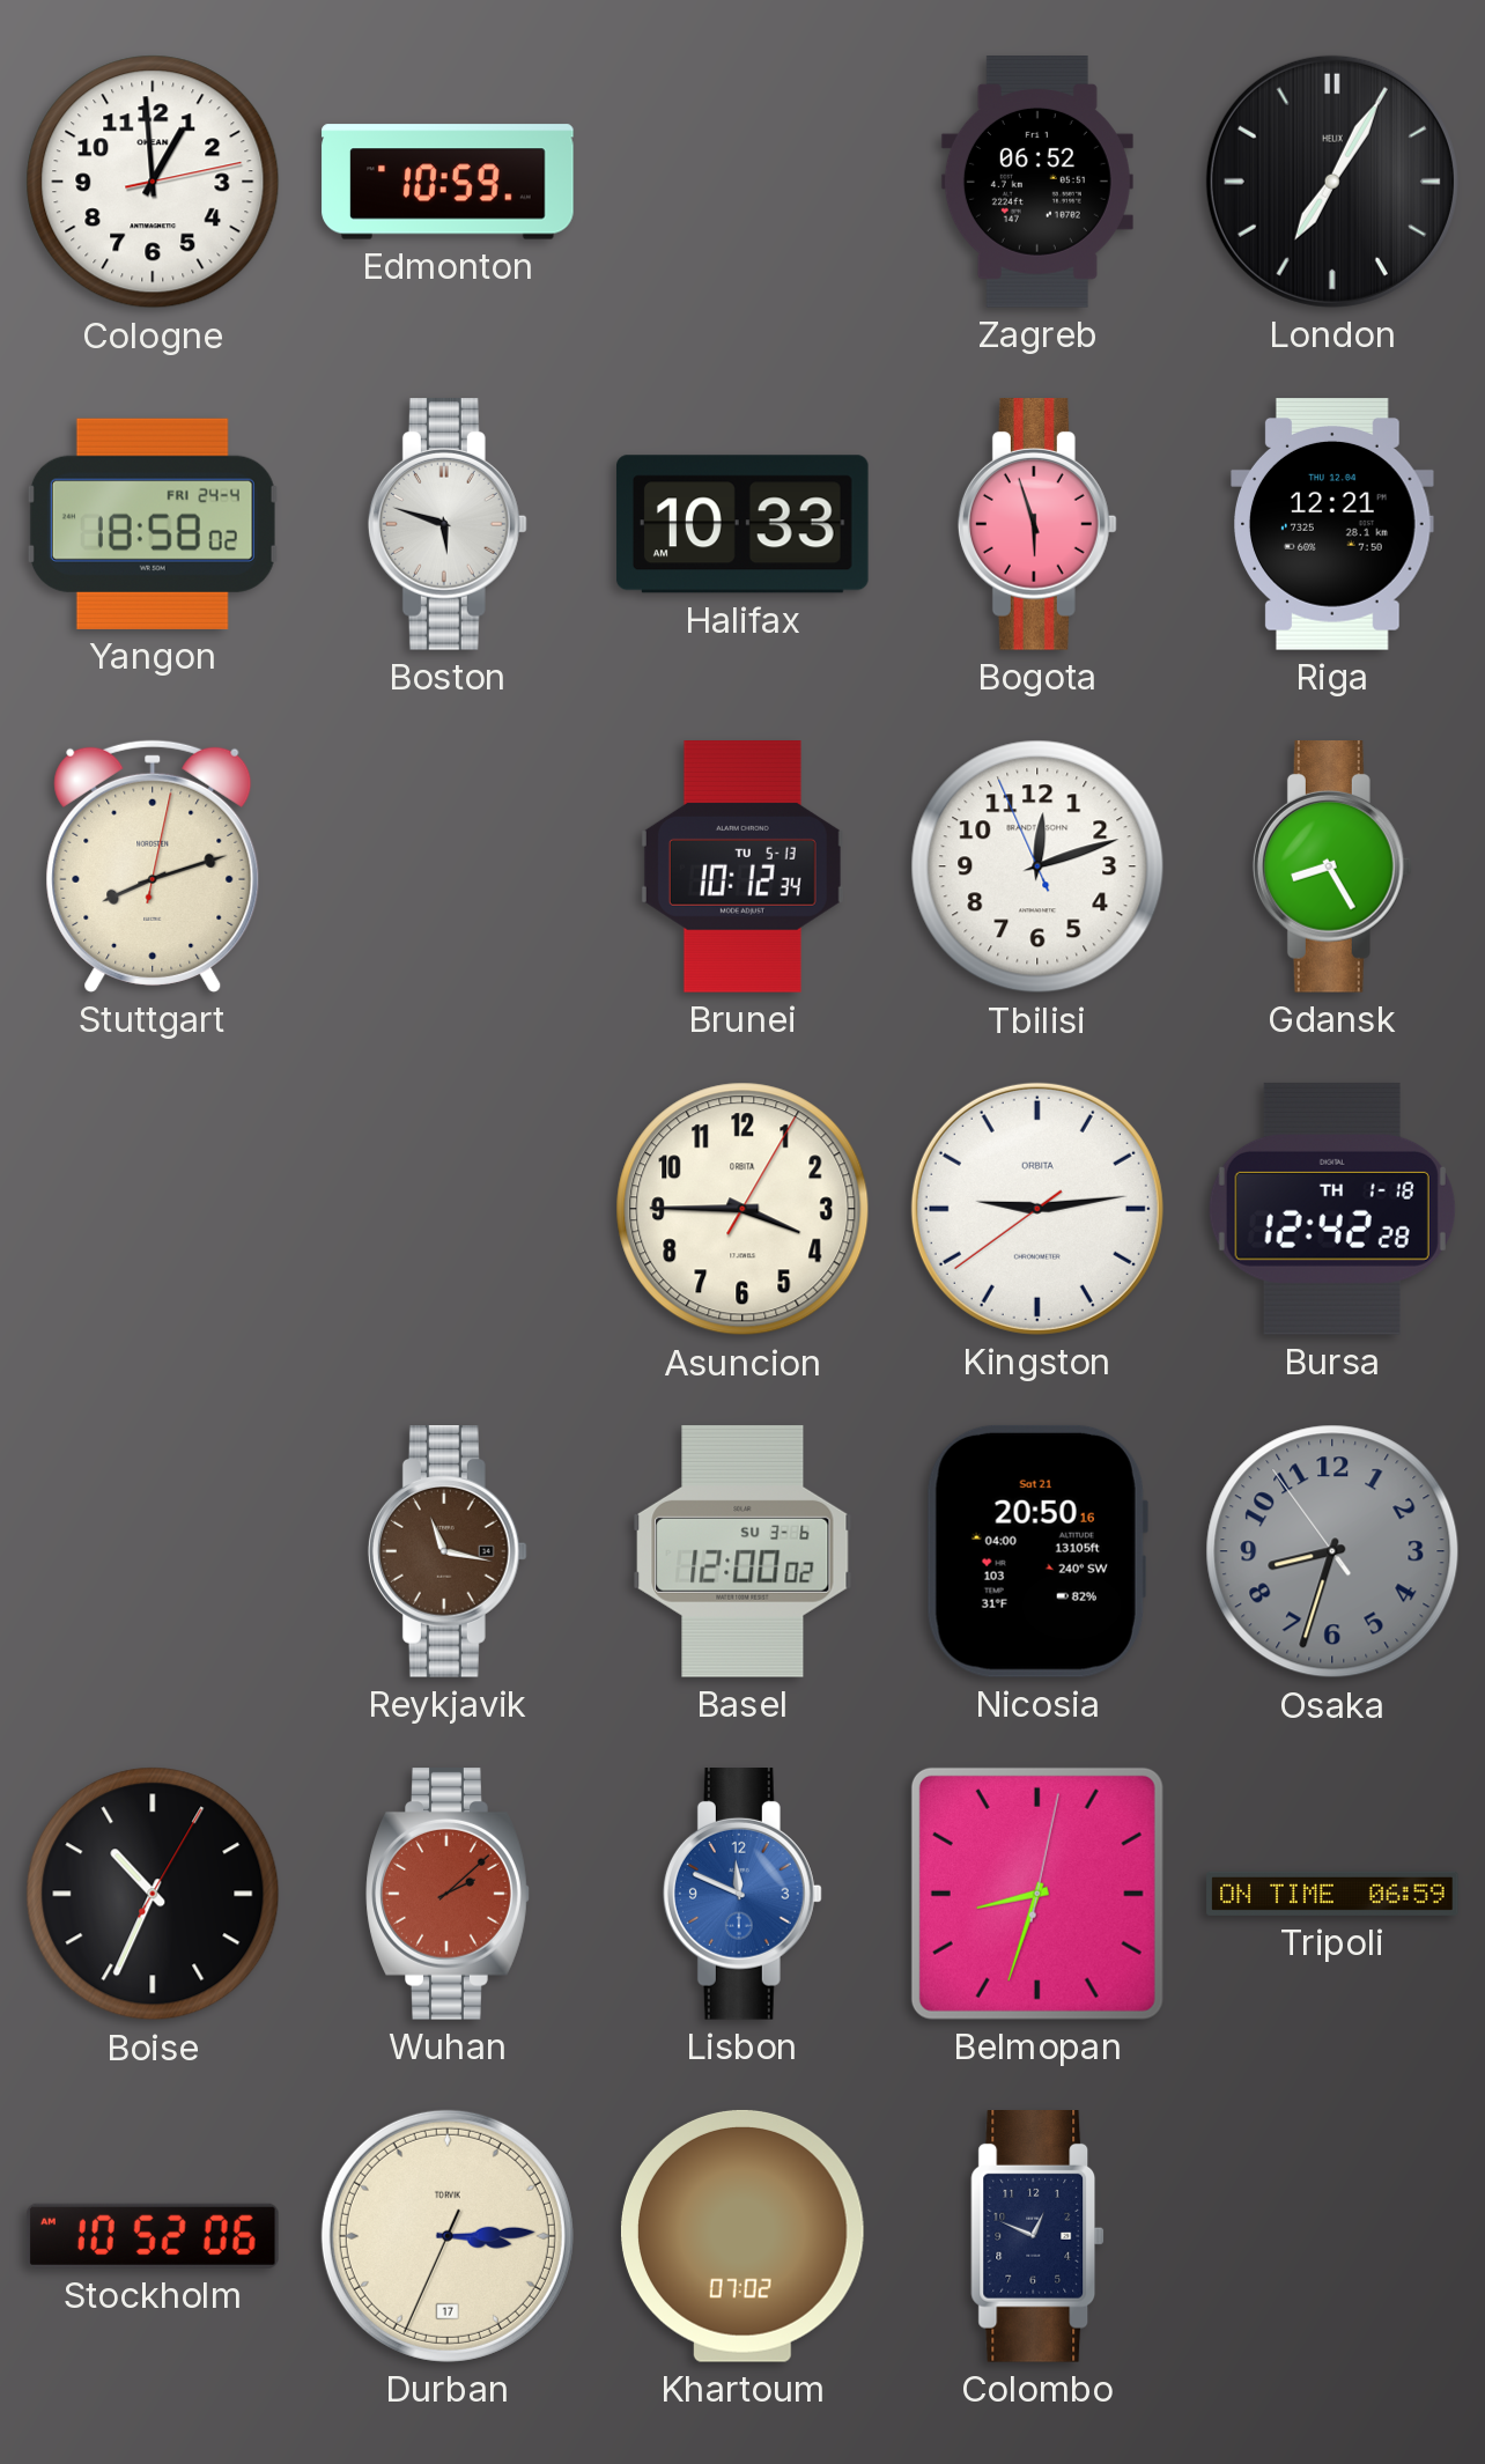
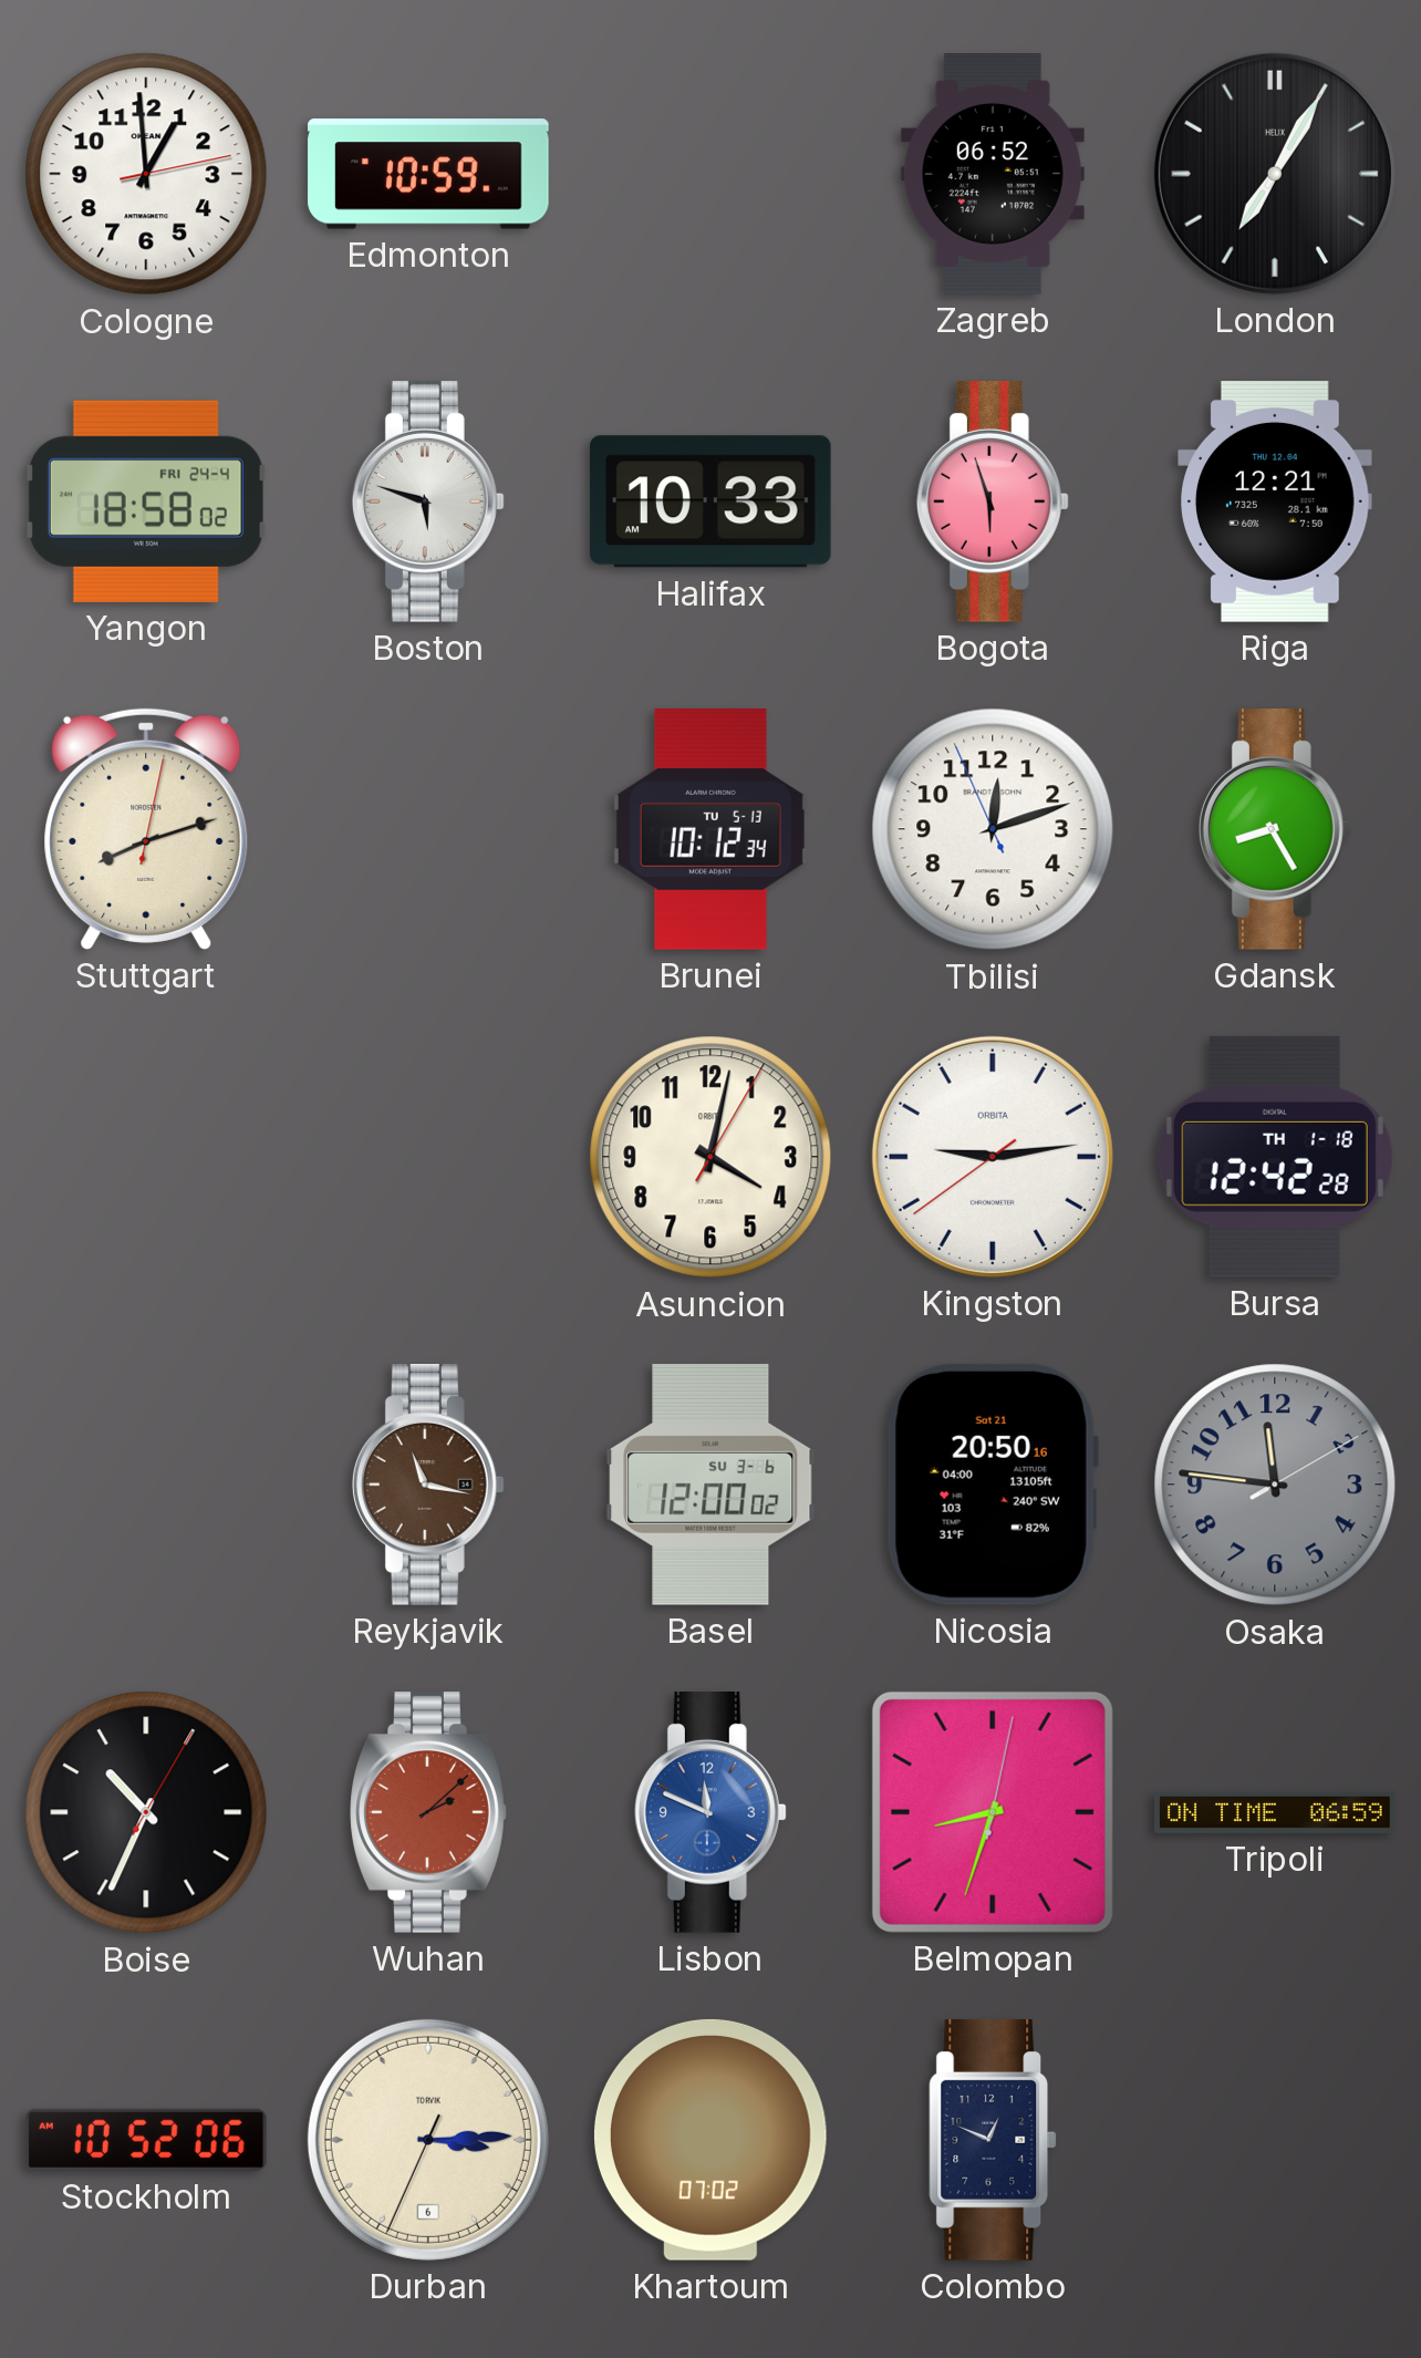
Asuncion: 3:45 -> 4:02 (710, 1157)
Osaka: 8:32 -> 11:46 (1275, 1485)
Durban date: 17 -> 6 (428, 2140)
